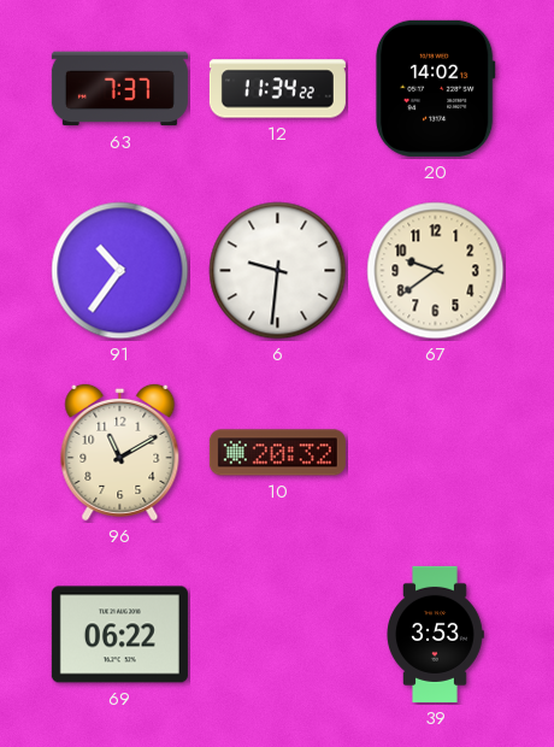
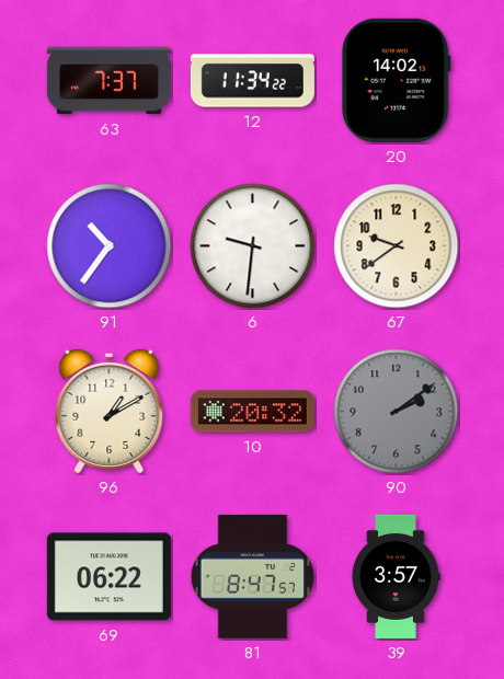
96: 11:10 -> 1:10 (110, 411)
90: none -> 2:09 (397, 412)
81: none -> 8:47 (253, 576)
39: 3:53 -> 3:57 (396, 576)
